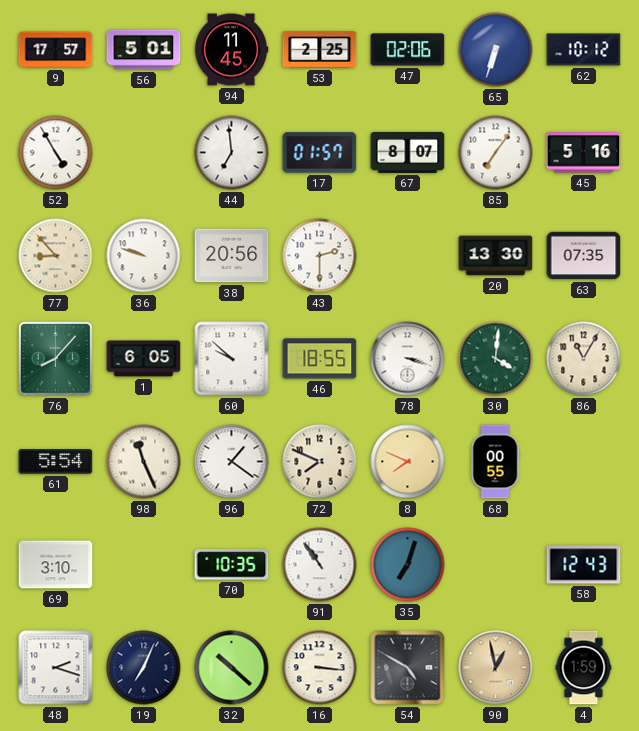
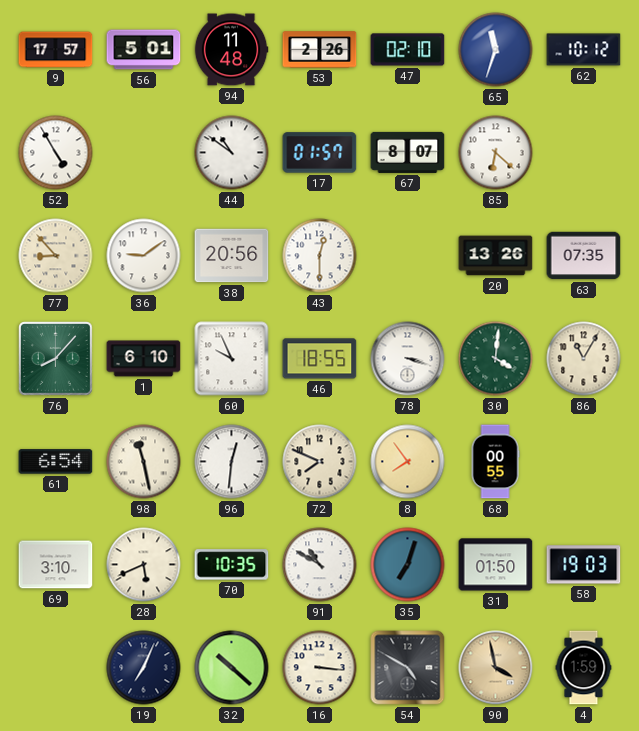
94: 11:45 -> 11:48 (231, 50)
53: 2:25 -> 2:26 (320, 50)
47: 02:06 -> 02:10 (408, 50)
65: 6:33 -> 11:33 (496, 50)
44: 6:59 -> 10:51 (232, 153)
85: 7:06 -> 6:22 (496, 153)
45: 5:16 -> none (584, 153)
36: 9:48 -> 9:09 (144, 256)
43: 2:30 -> 12:30 (320, 256)
20: 13:30 -> 13:26 (496, 256)
1: 6:05 -> 6:10 (144, 359)
60: 9:52 -> 9:56 (232, 359)
61: 5:54 -> 6:54 (56, 462)
98: 11:26 -> 11:28 (144, 462)
96: 1:21 -> 12:31 (232, 462)
8: 7:49 -> 7:54 (408, 462)
28: none -> 5:41 (144, 565)
91: 10:54 -> 10:50 (320, 565)
31: none -> 01:50 (496, 565)
58: 12:43 -> 19:03 (584, 565)
48: 2:18 -> none (56, 668)
90: 12:58 -> 3:58 (496, 668)
